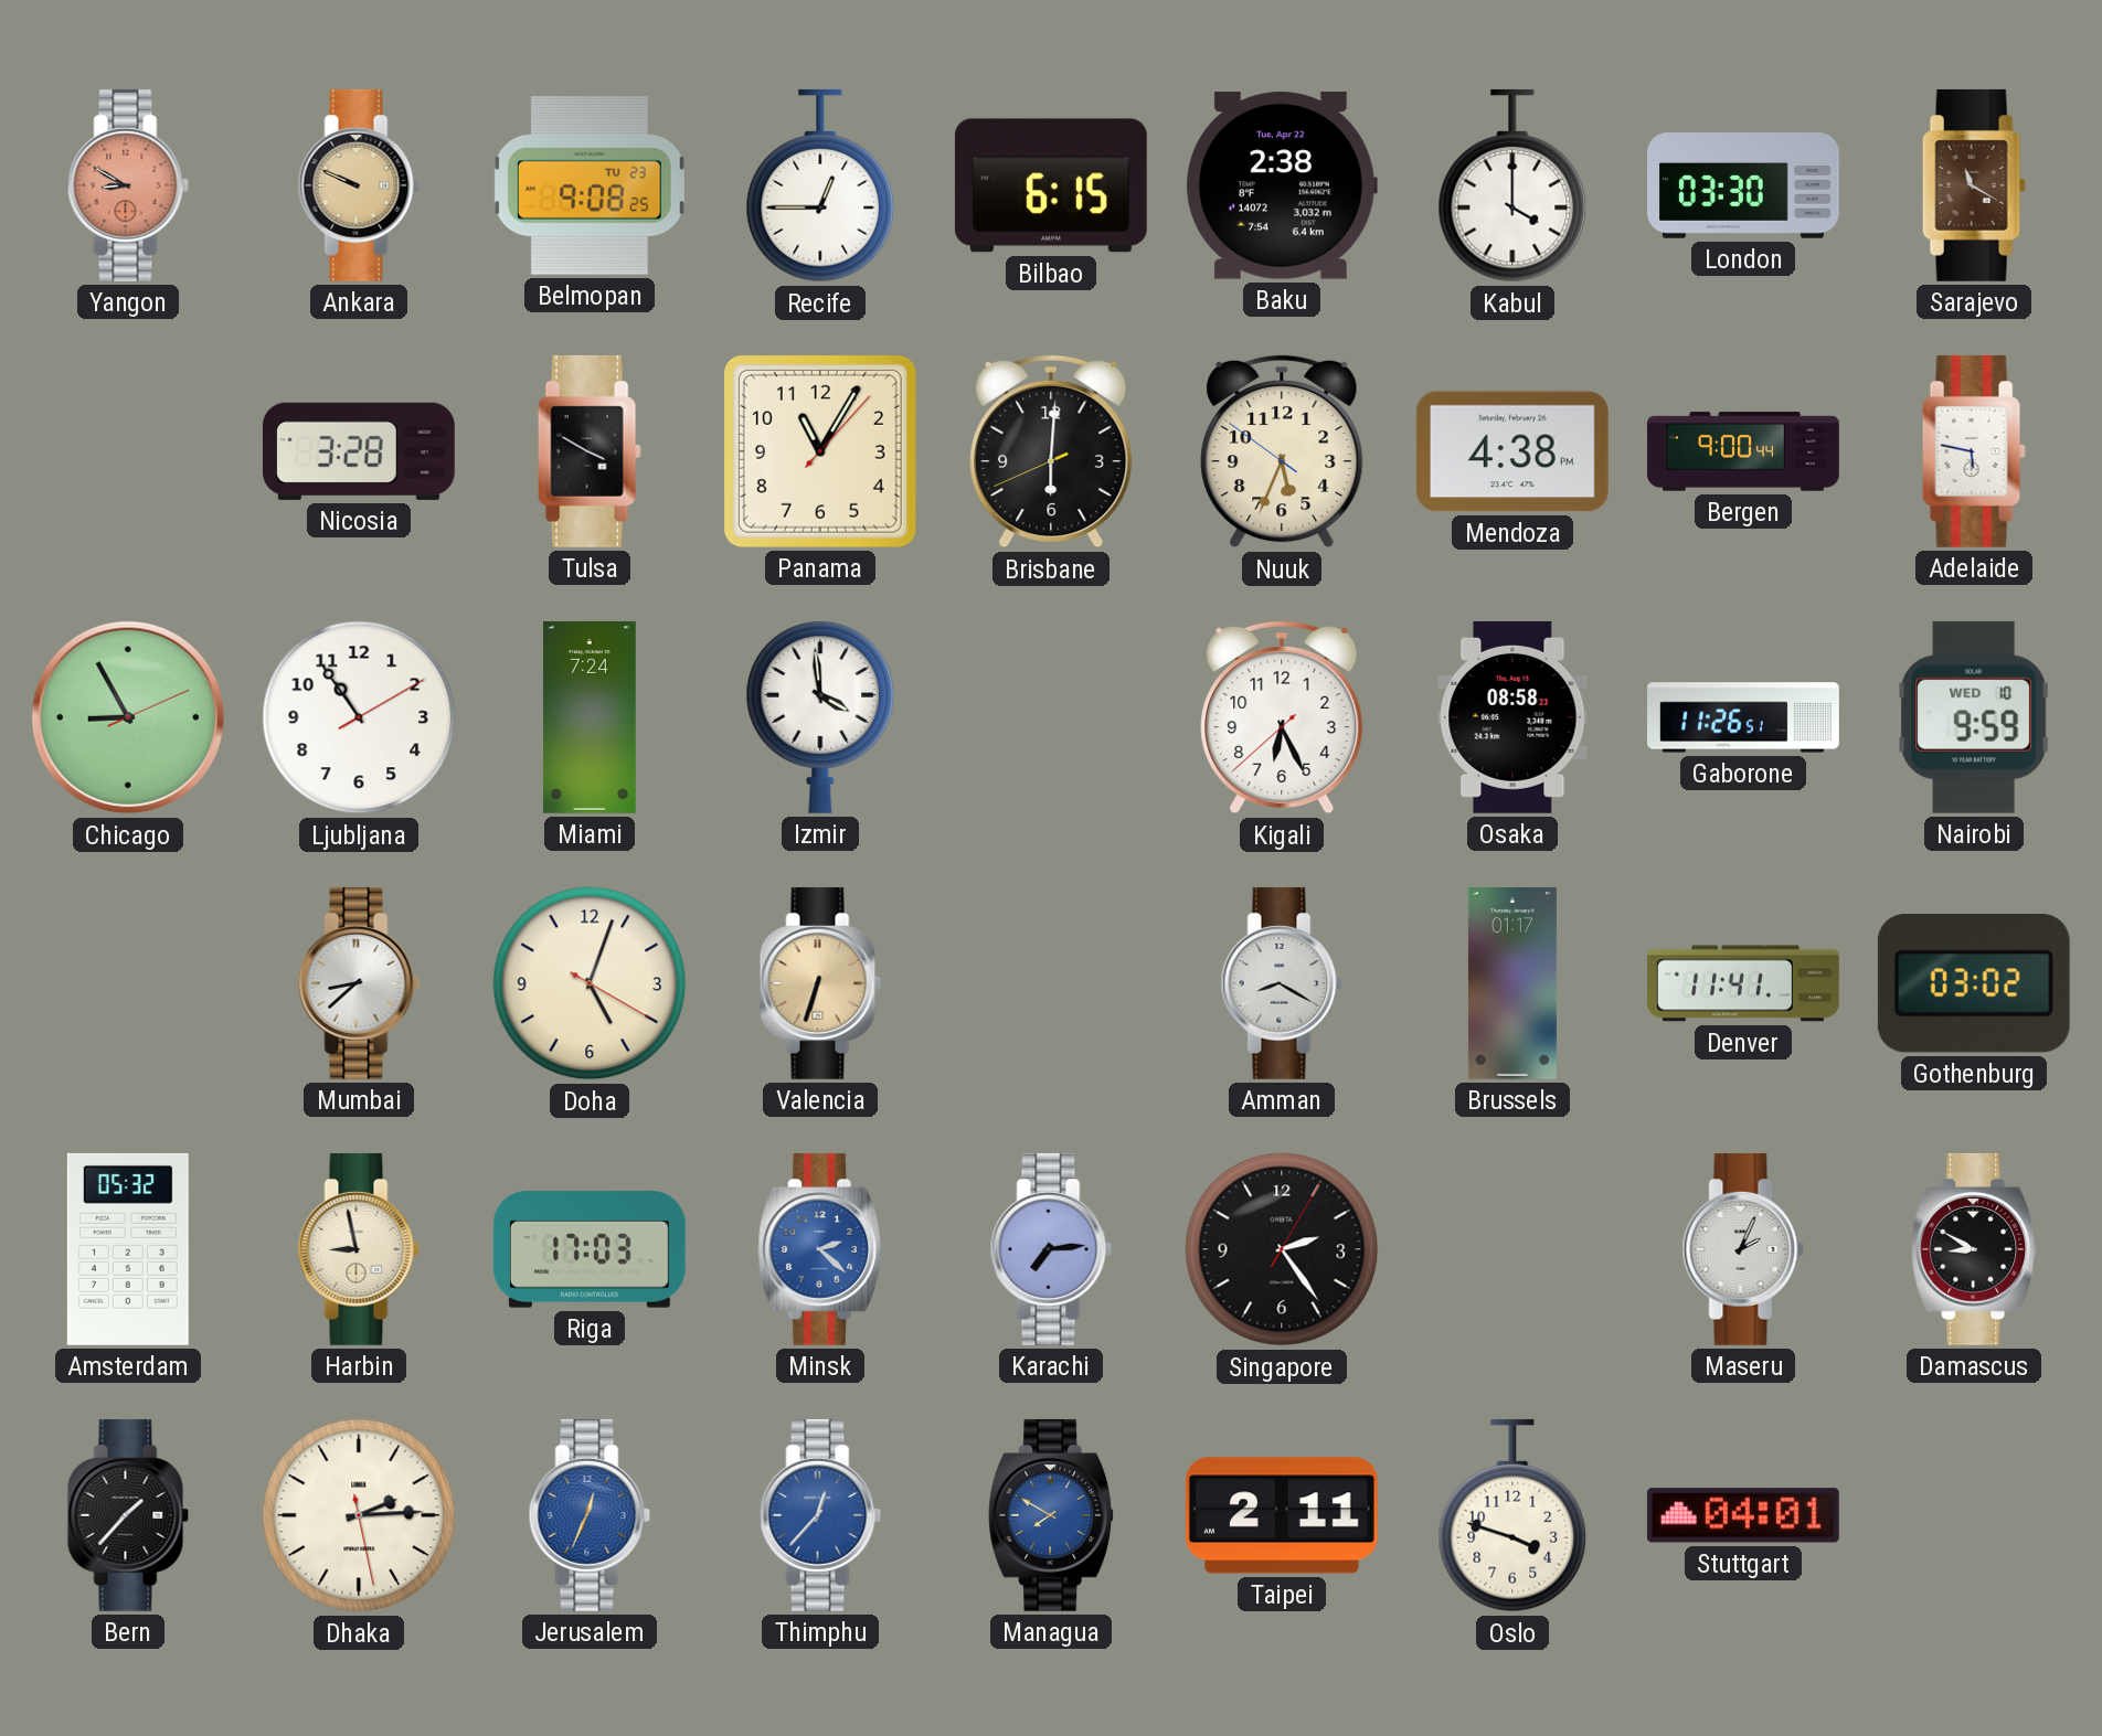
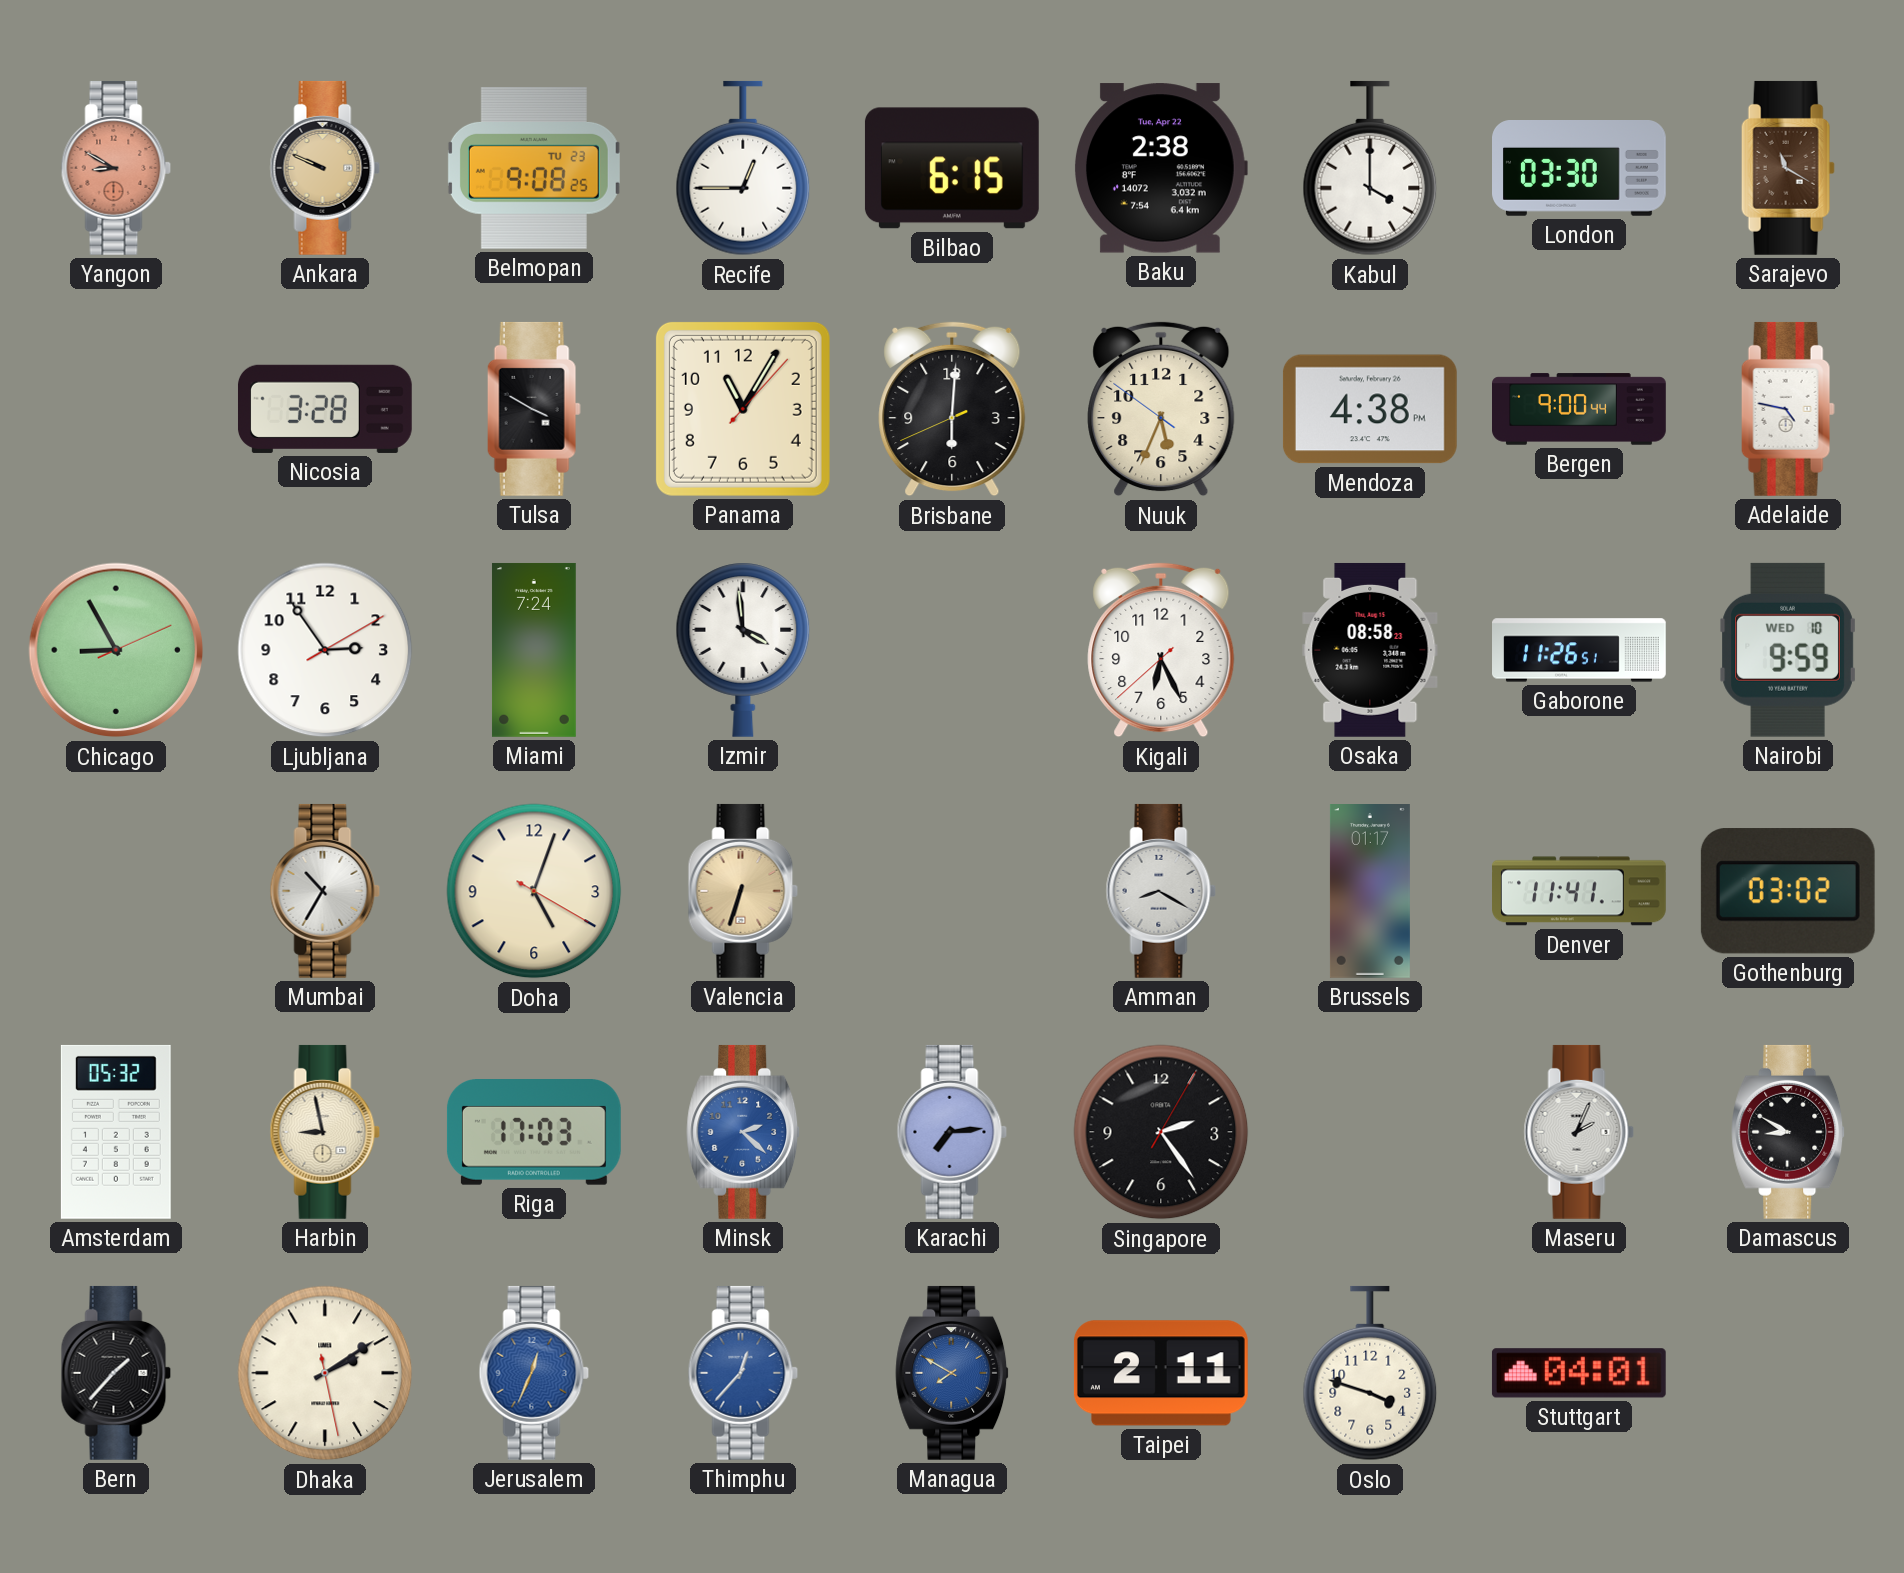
Adelaide: 5:47 -> 4:47 (1788, 409)
Ljubljana: 10:54 -> 2:54 (325, 650)
Mumbai: 8:38 -> 10:35 (325, 891)
Dhaka: 2:14 -> 2:09 (325, 1373)
